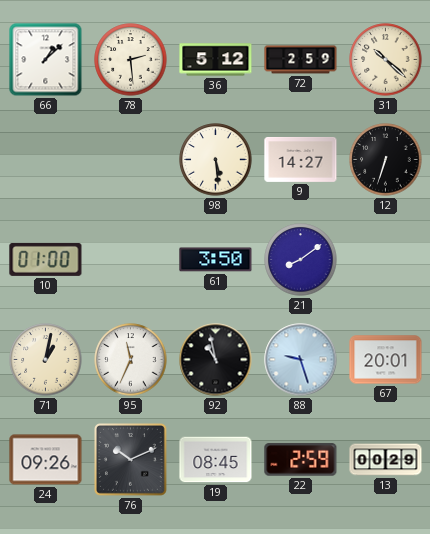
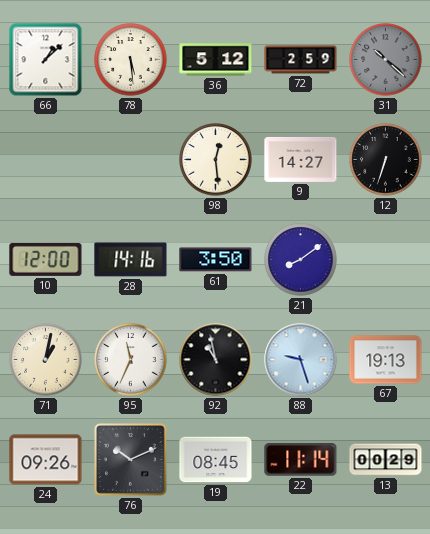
78: 2:29 -> 5:29 (131, 60)
31 dial: cream -> grey (386, 60)
98: 5:29 -> 12:29 (216, 160)
10: 01:00 -> 12:00 (46, 259)
28: none -> 14:16 (131, 260)
67: 20:01 -> 19:13 (386, 360)
22: 2:59 -> 11:14 (301, 460)
